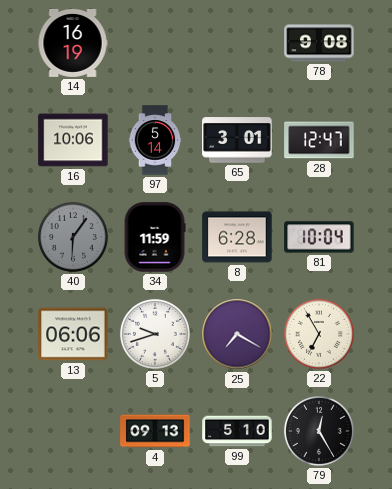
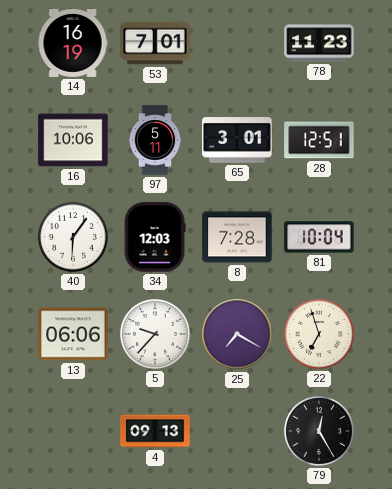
53: none -> 7:01 (155, 43)
78: 9:08 -> 11:23 (319, 43)
97: 5:14 -> 5:11 (155, 140)
28: 12:47 -> 12:51 (319, 140)
40 dial: grey -> white (73, 237)
34: 11:59 -> 12:03 (155, 237)
8: 6:28 -> 7:28 (237, 237)
5: 9:42 -> 9:37 (155, 334)
22: 6:55 -> 6:57 (319, 334)
99: 5:10 -> none (237, 431)
